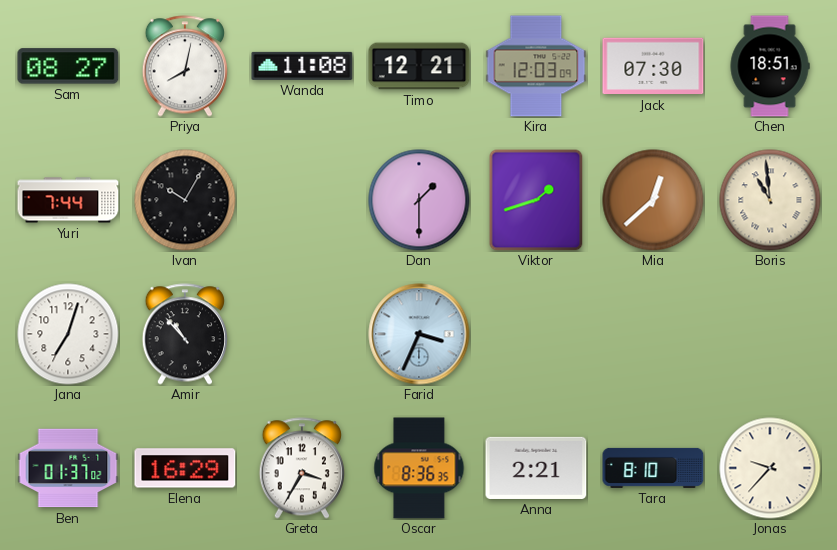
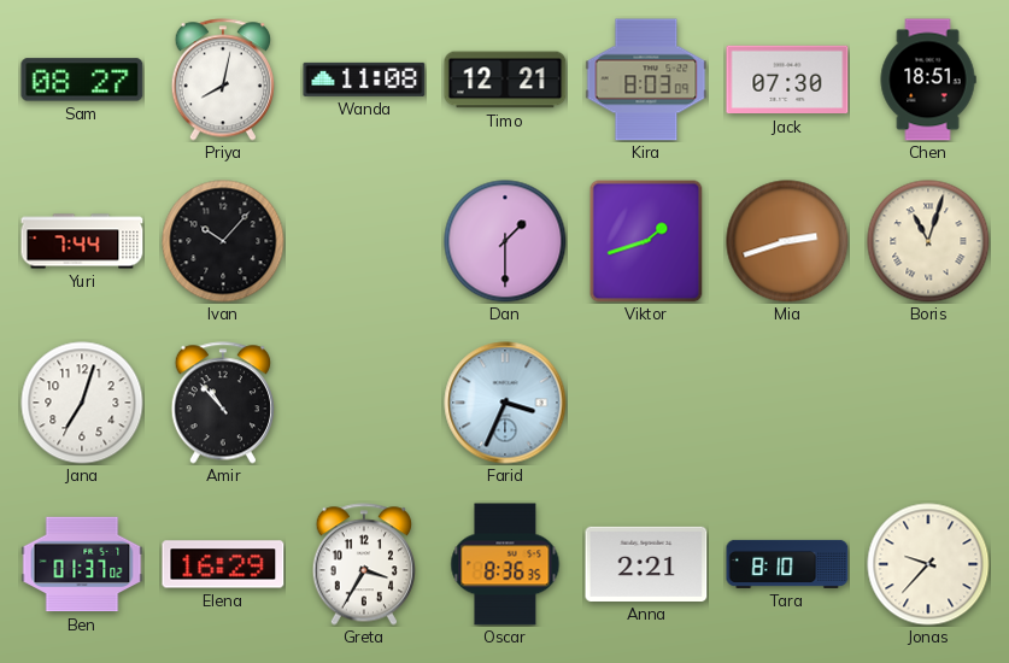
Kira: 12:03 -> 8:03 (646, 80)
Ivan: 10:05 -> 10:07 (223, 241)
Mia: 12:38 -> 2:42 (787, 241)
Boris: 10:59 -> 11:03 (928, 241)
